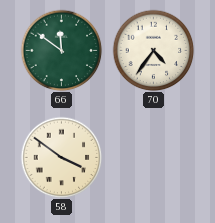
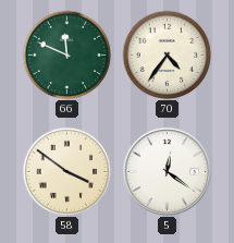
66: 11:51 -> 11:49 (66, 54)
5: none -> 12:21 (167, 171)
